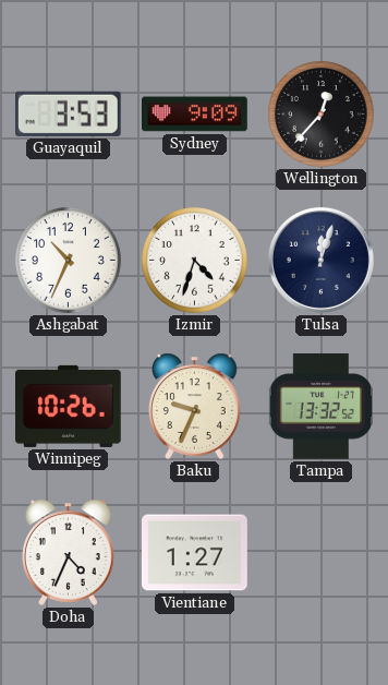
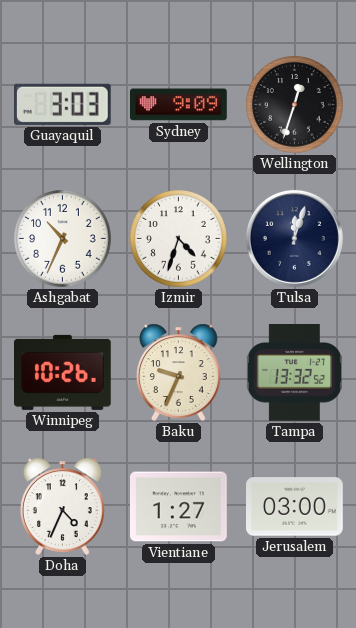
Guayaquil: 3:53 -> 3:03 (62, 104)
Wellington: 12:37 -> 12:33 (295, 105)
Jerusalem: none -> 03:00 (295, 507)
